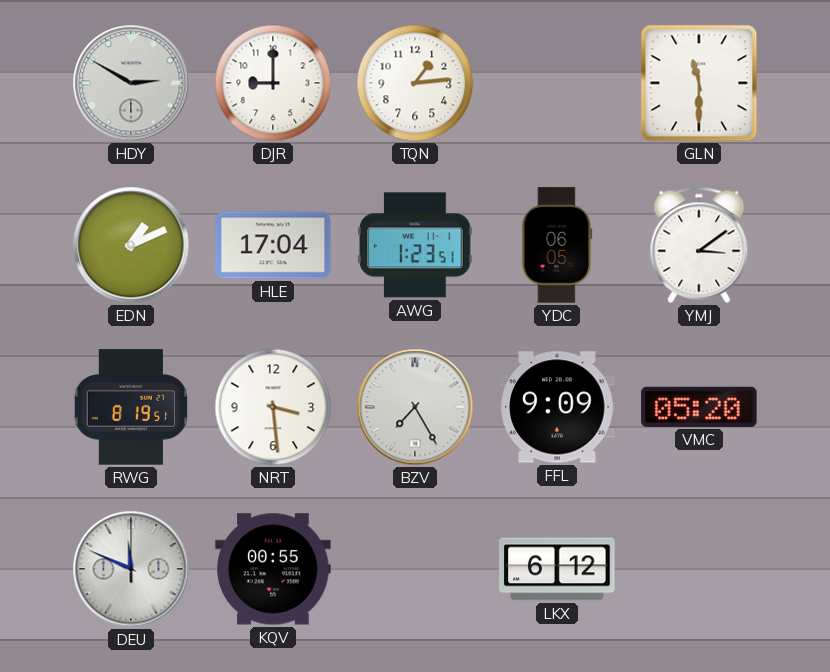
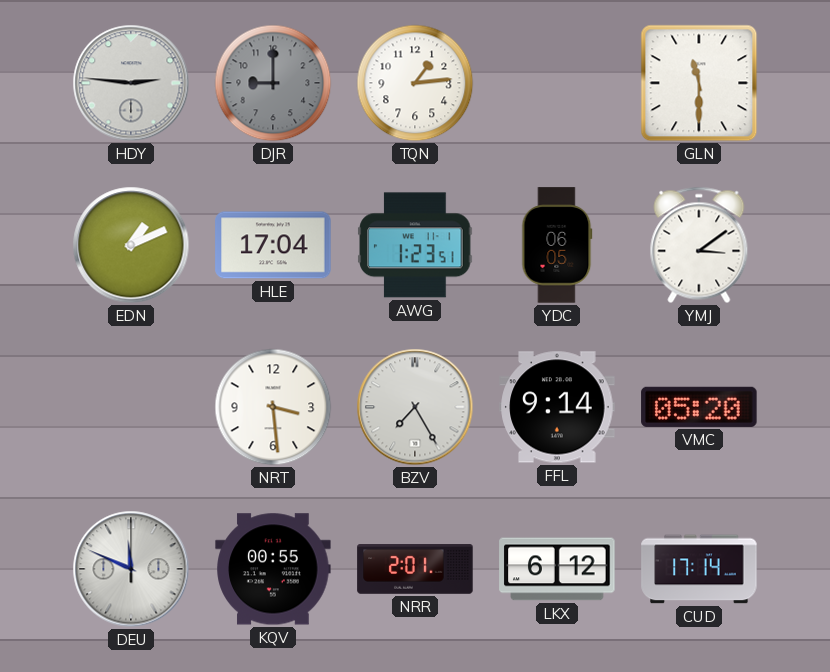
HDY: 2:50 -> 2:46 (131, 83)
DJR dial: white -> grey (273, 83)
RWG: 8:19 -> none (131, 407)
FFL: 9:09 -> 9:14 (557, 407)
NRR: none -> 2:01 (415, 569)
CUD: none -> 17:14 (699, 569)
